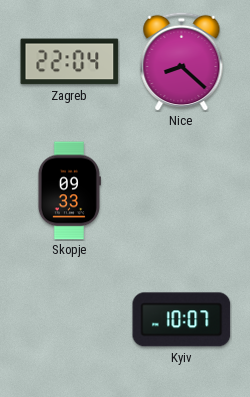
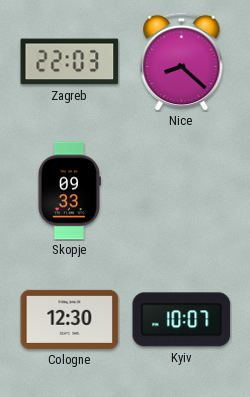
Zagreb: 22:04 -> 22:03 (70, 62)
Cologne: none -> 12:30 (70, 319)
